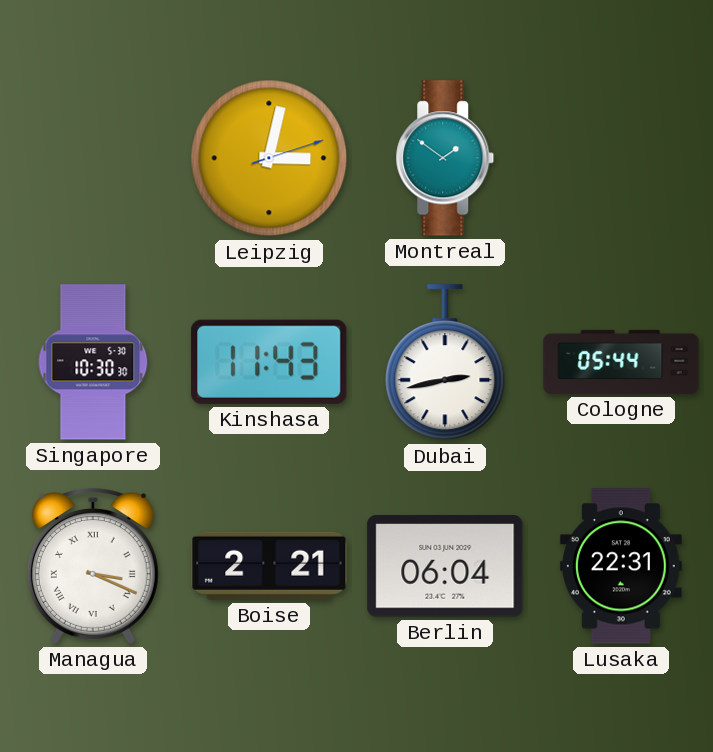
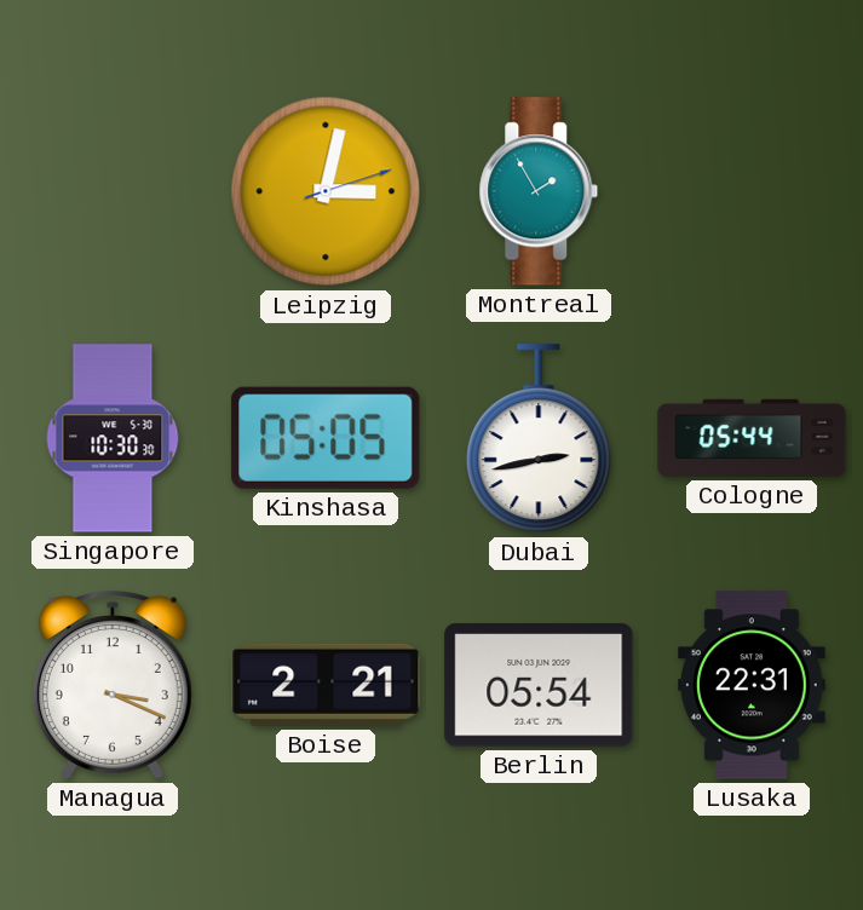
Montreal: 1:51 -> 1:55 (539, 191)
Kinshasa: 11:43 -> 05:05 (326, 438)
Managua numerals: Roman -> Arabic (113, 685)
Berlin: 06:04 -> 05:54 (539, 685)
